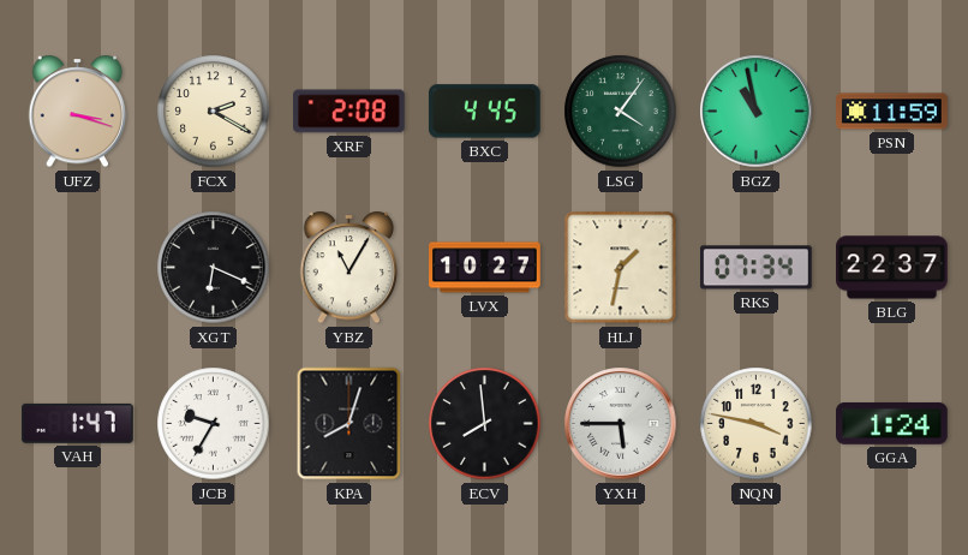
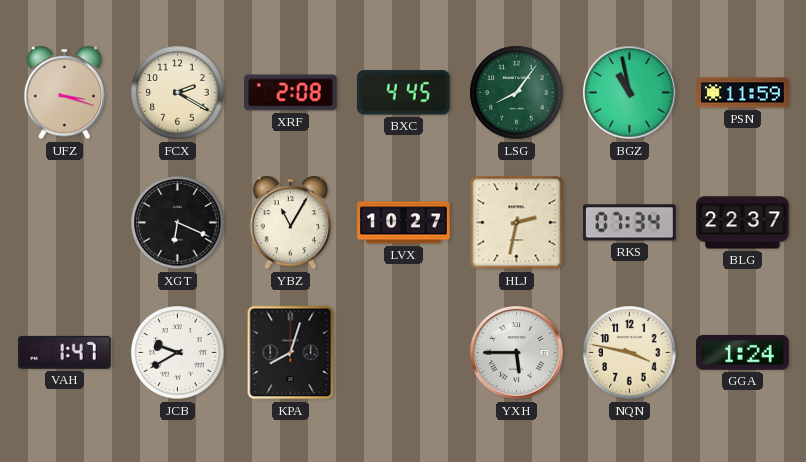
LSG: 4:06 -> 8:06 (517, 93)
HLJ: 1:32 -> 2:32 (517, 223)
JCB: 9:35 -> 9:40 (178, 353)
ECV: 7:59 -> none (485, 424)
